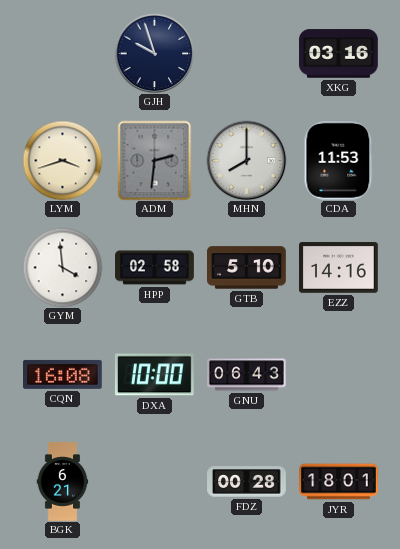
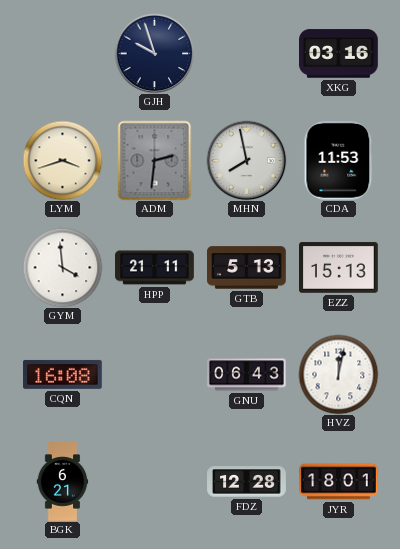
MHN: 8:00 -> 7:58 (246, 160)
HPP: 02:58 -> 21:11 (155, 268)
GTB: 5:10 -> 5:13 (247, 268)
EZZ: 14:16 -> 15:13 (339, 268)
DXA: 10:00 -> none (155, 375)
HVZ: none -> 12:02 (338, 374)
FDZ: 00:28 -> 12:28 (247, 482)
